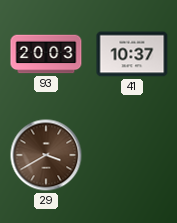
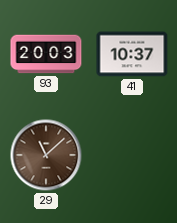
29: 3:40 -> 11:08 (46, 155)
